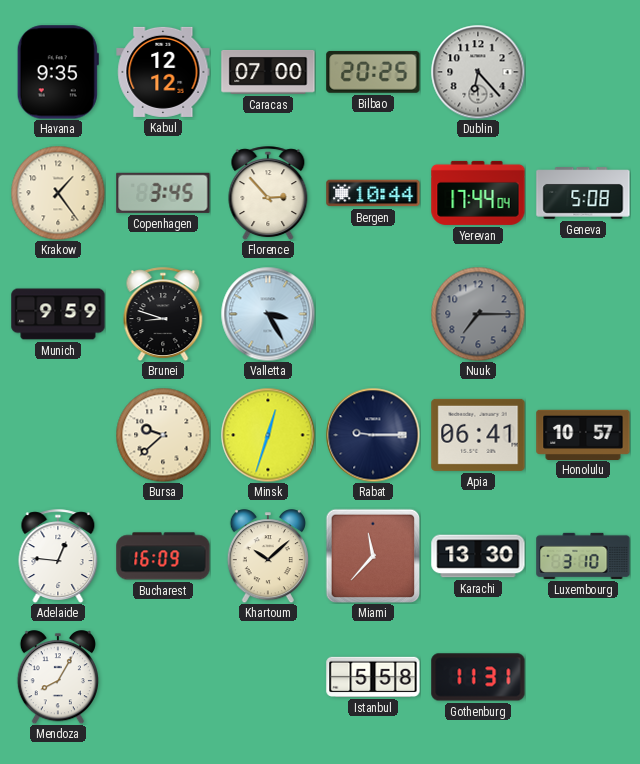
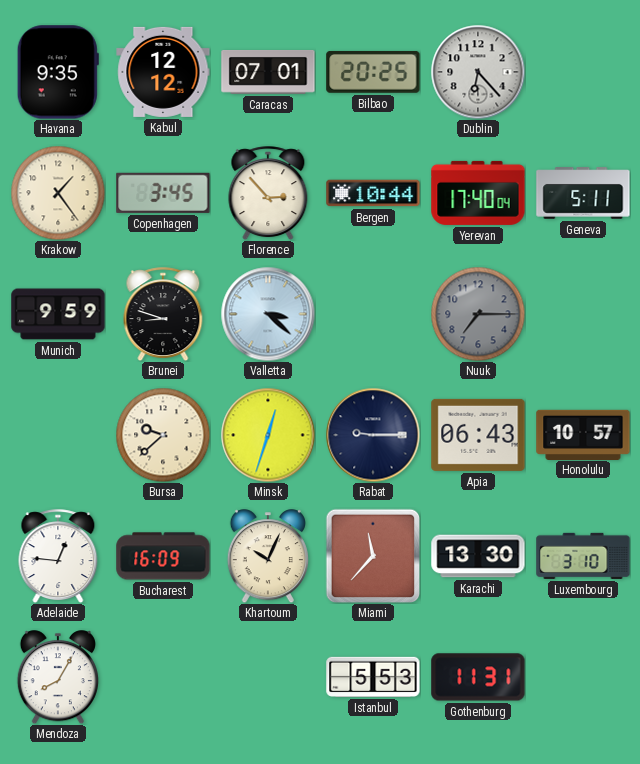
Caracas: 07:00 -> 07:01 (268, 73)
Yerevan: 17:44 -> 17:40 (478, 193)
Geneva: 5:08 -> 5:11 (583, 193)
Valletta: 3:25 -> 3:22 (268, 314)
Apia: 06:41 -> 06:43 (478, 435)
Khartoum: 10:08 -> 10:04 (268, 556)
Istanbul: 5:58 -> 5:53 (373, 677)
